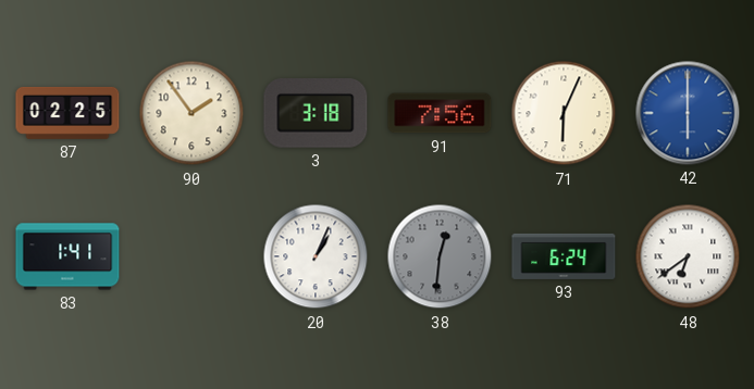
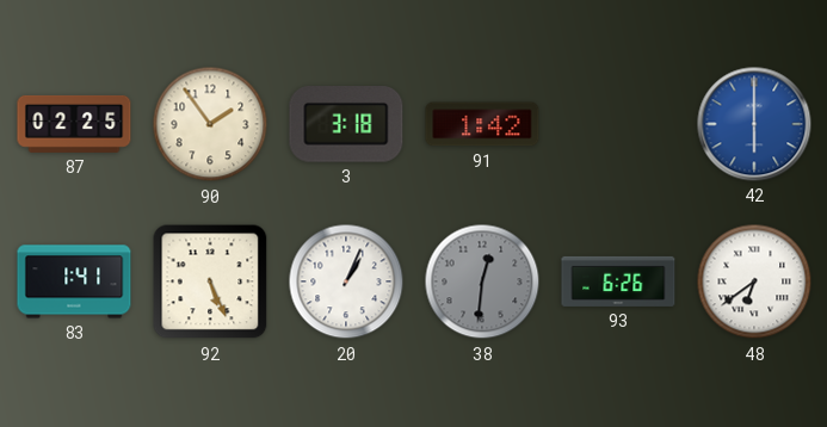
91: 7:56 -> 1:42 (482, 124)
71: 6:04 -> none (564, 113)
92: none -> 5:26 (210, 281)
93: 6:24 -> 6:26 (618, 281)
